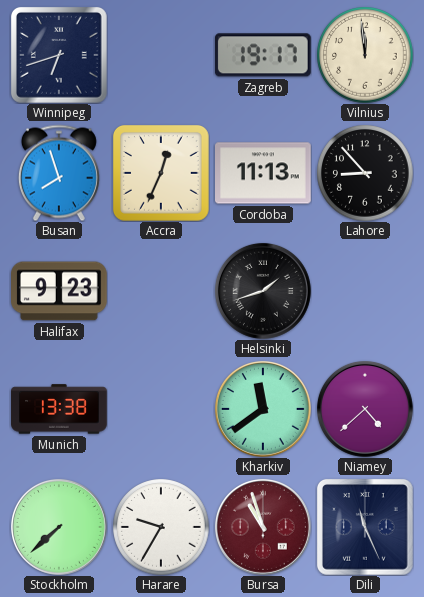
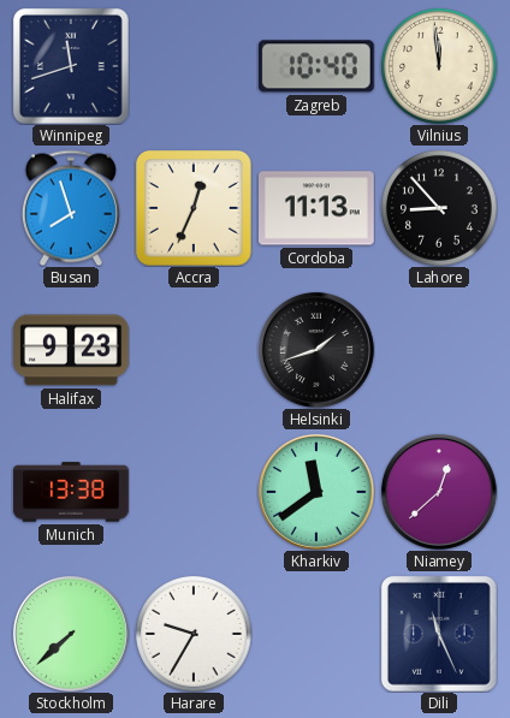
Winnipeg: 6:42 -> 11:42 (71, 66)
Zagreb: 19:17 -> 10:40 (316, 66)
Niamey: 4:38 -> 12:38 (439, 492)
Bursa: 10:57 -> none (263, 527)
